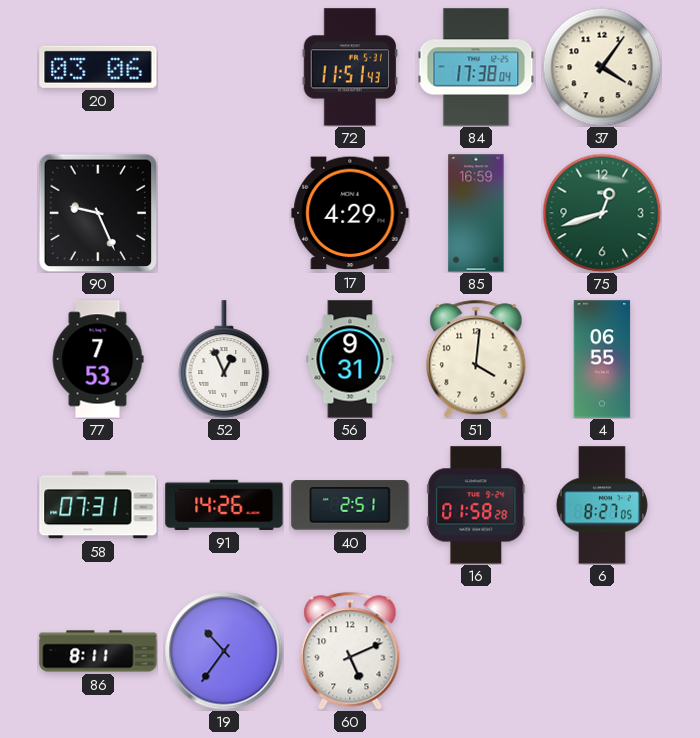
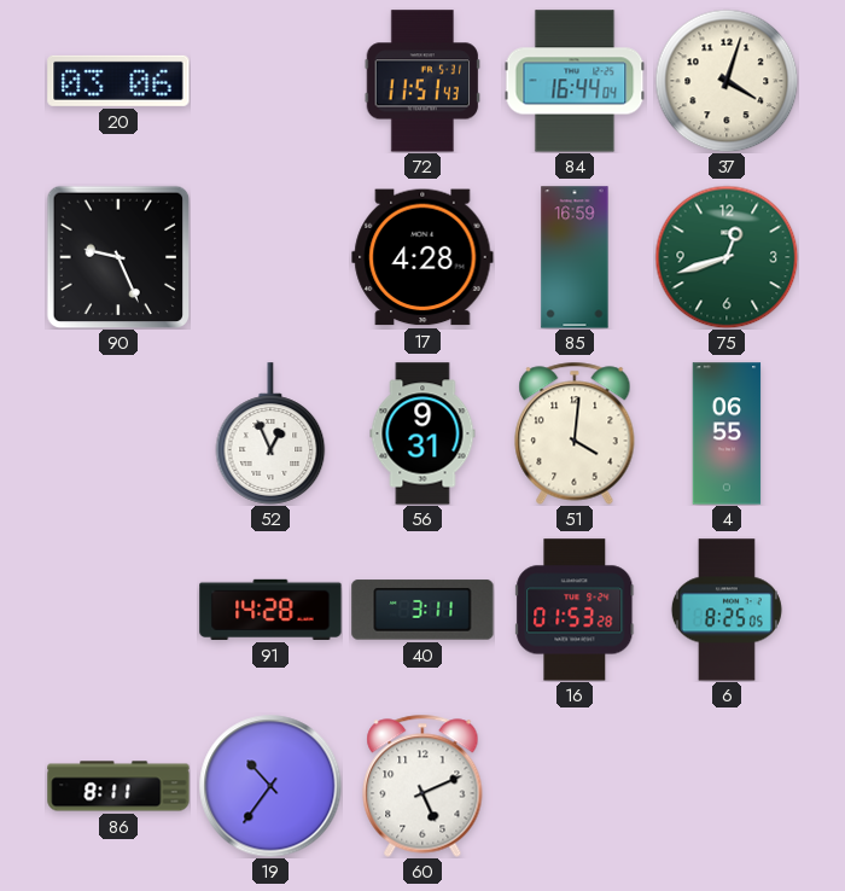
84: 17:38 -> 16:44 (575, 81)
37: 4:06 -> 4:03 (727, 81)
17: 4:29 -> 4:28 (422, 257)
77: 7:53 -> none (98, 359)
58: 07:31 -> none (98, 505)
91: 14:26 -> 14:28 (270, 610)
40: 2:51 -> 3:11 (422, 610)
16: 01:58 -> 01:53 (575, 610)
6: 8:27 -> 8:25 (727, 610)
